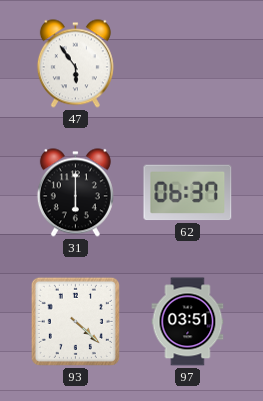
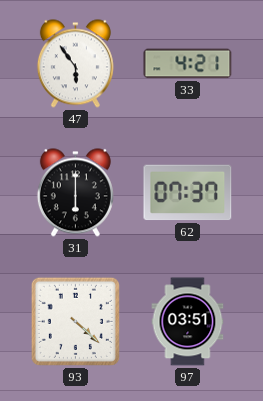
33: none -> 4:21 (188, 64)
62: 06:37 -> 07:37 (188, 193)
